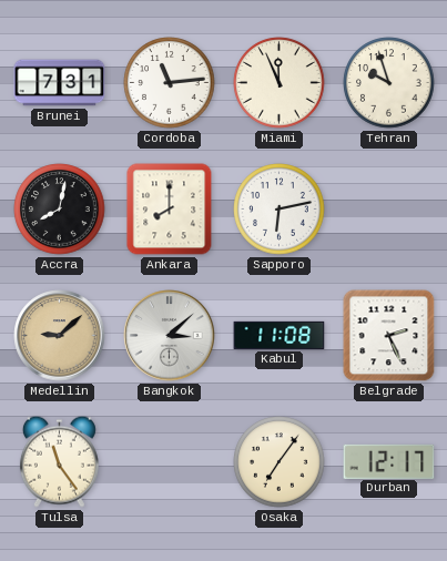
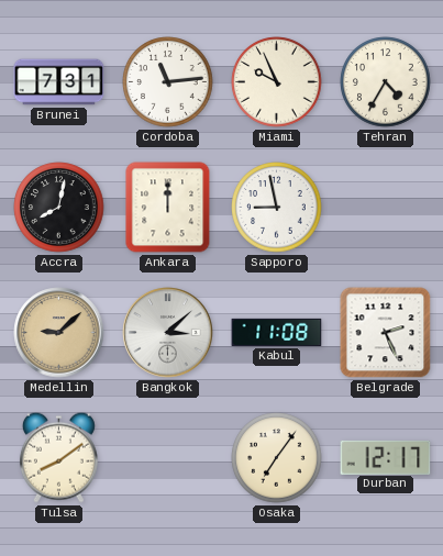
Miami: 11:56 -> 9:56 (277, 82)
Tehran: 9:57 -> 4:35 (386, 82)
Ankara: 8:00 -> 12:00 (168, 208)
Sapporo: 6:13 -> 8:58 (277, 208)
Tulsa: 11:24 -> 8:09 (58, 457)
